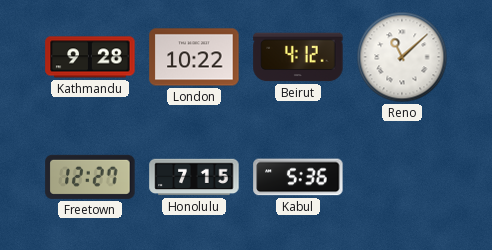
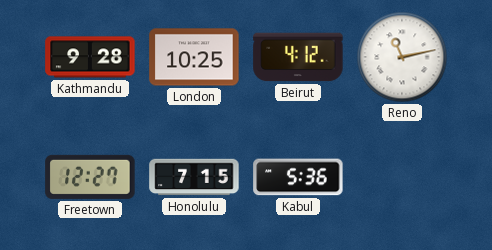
London: 10:22 -> 10:25 (194, 57)
Reno: 11:08 -> 11:13 (402, 57)
